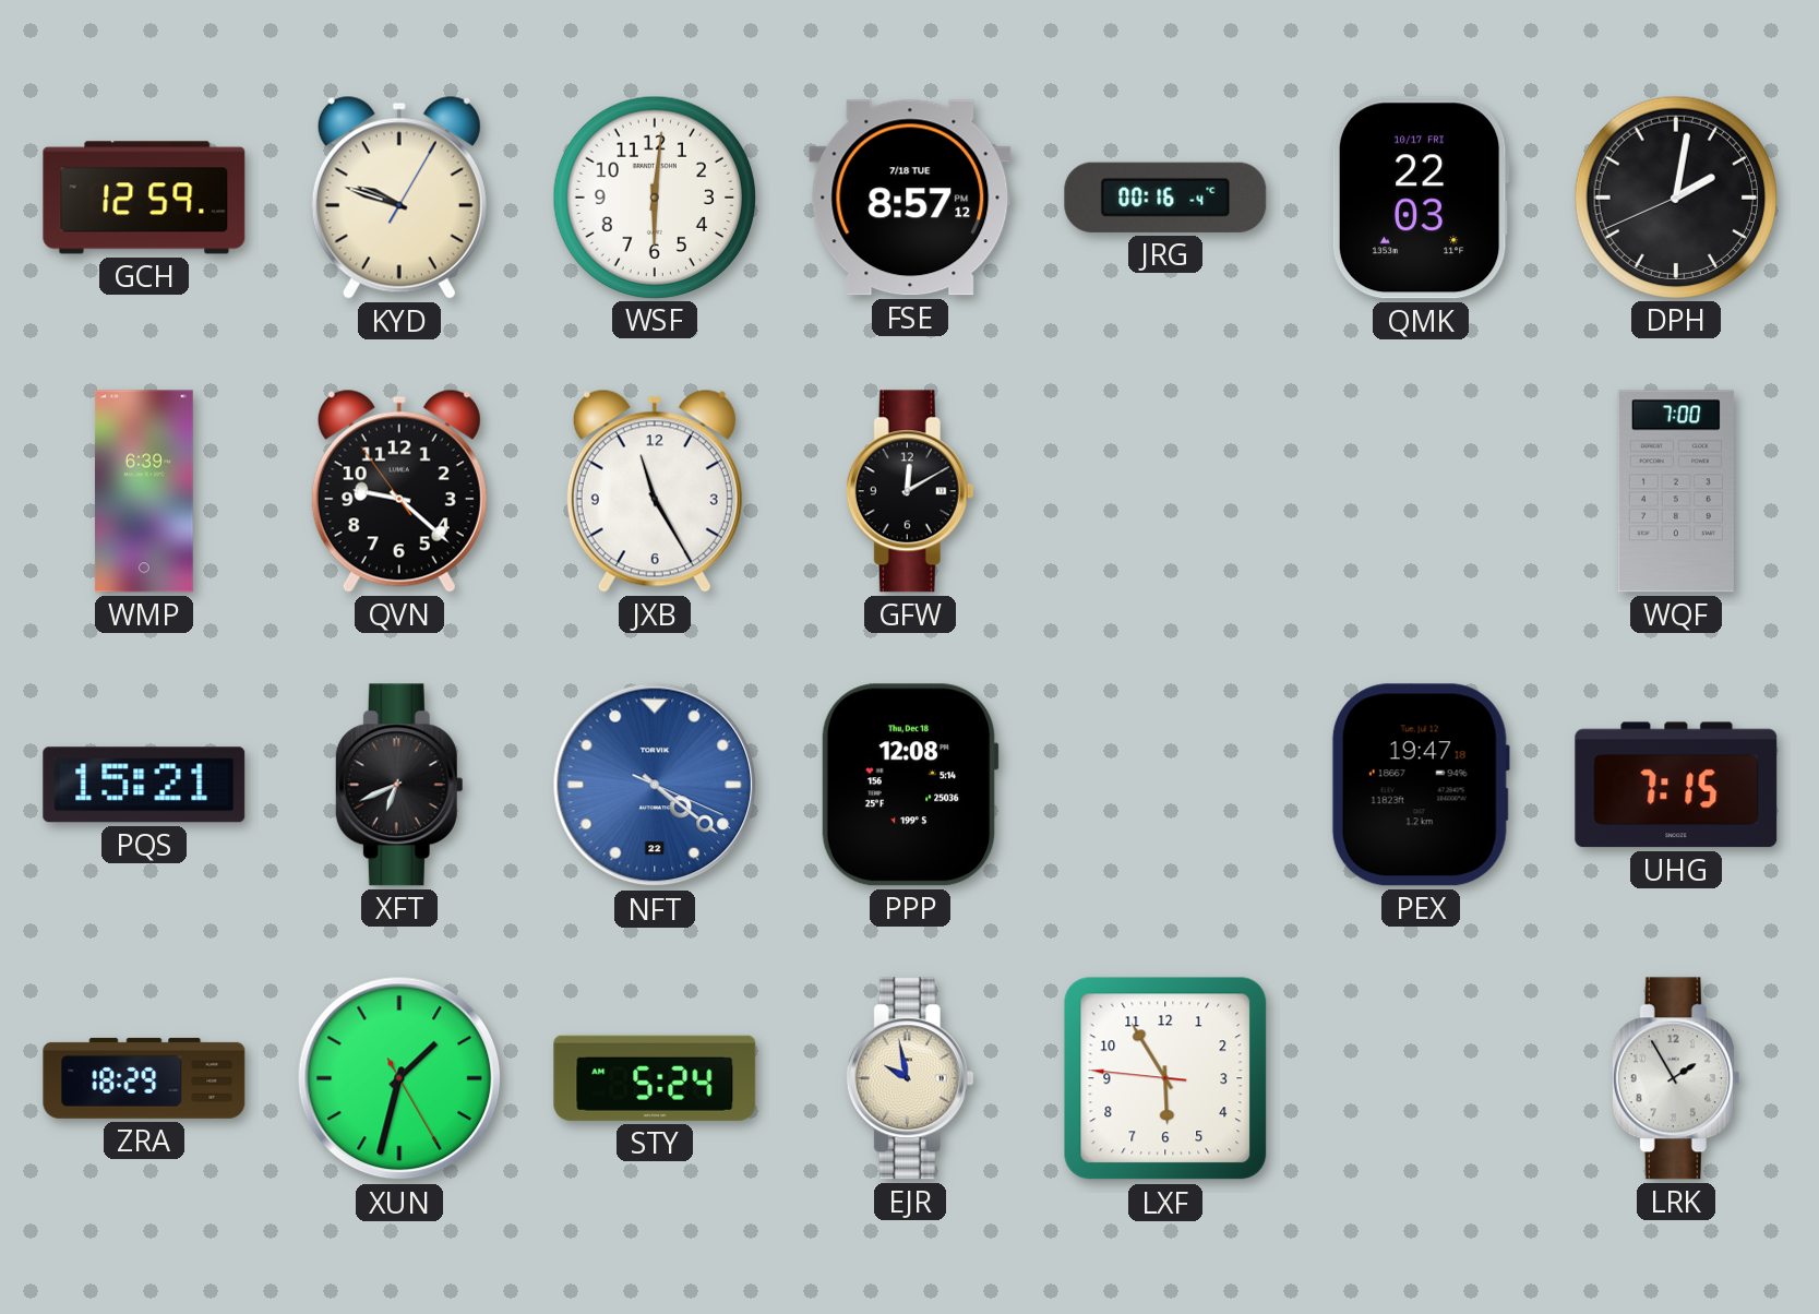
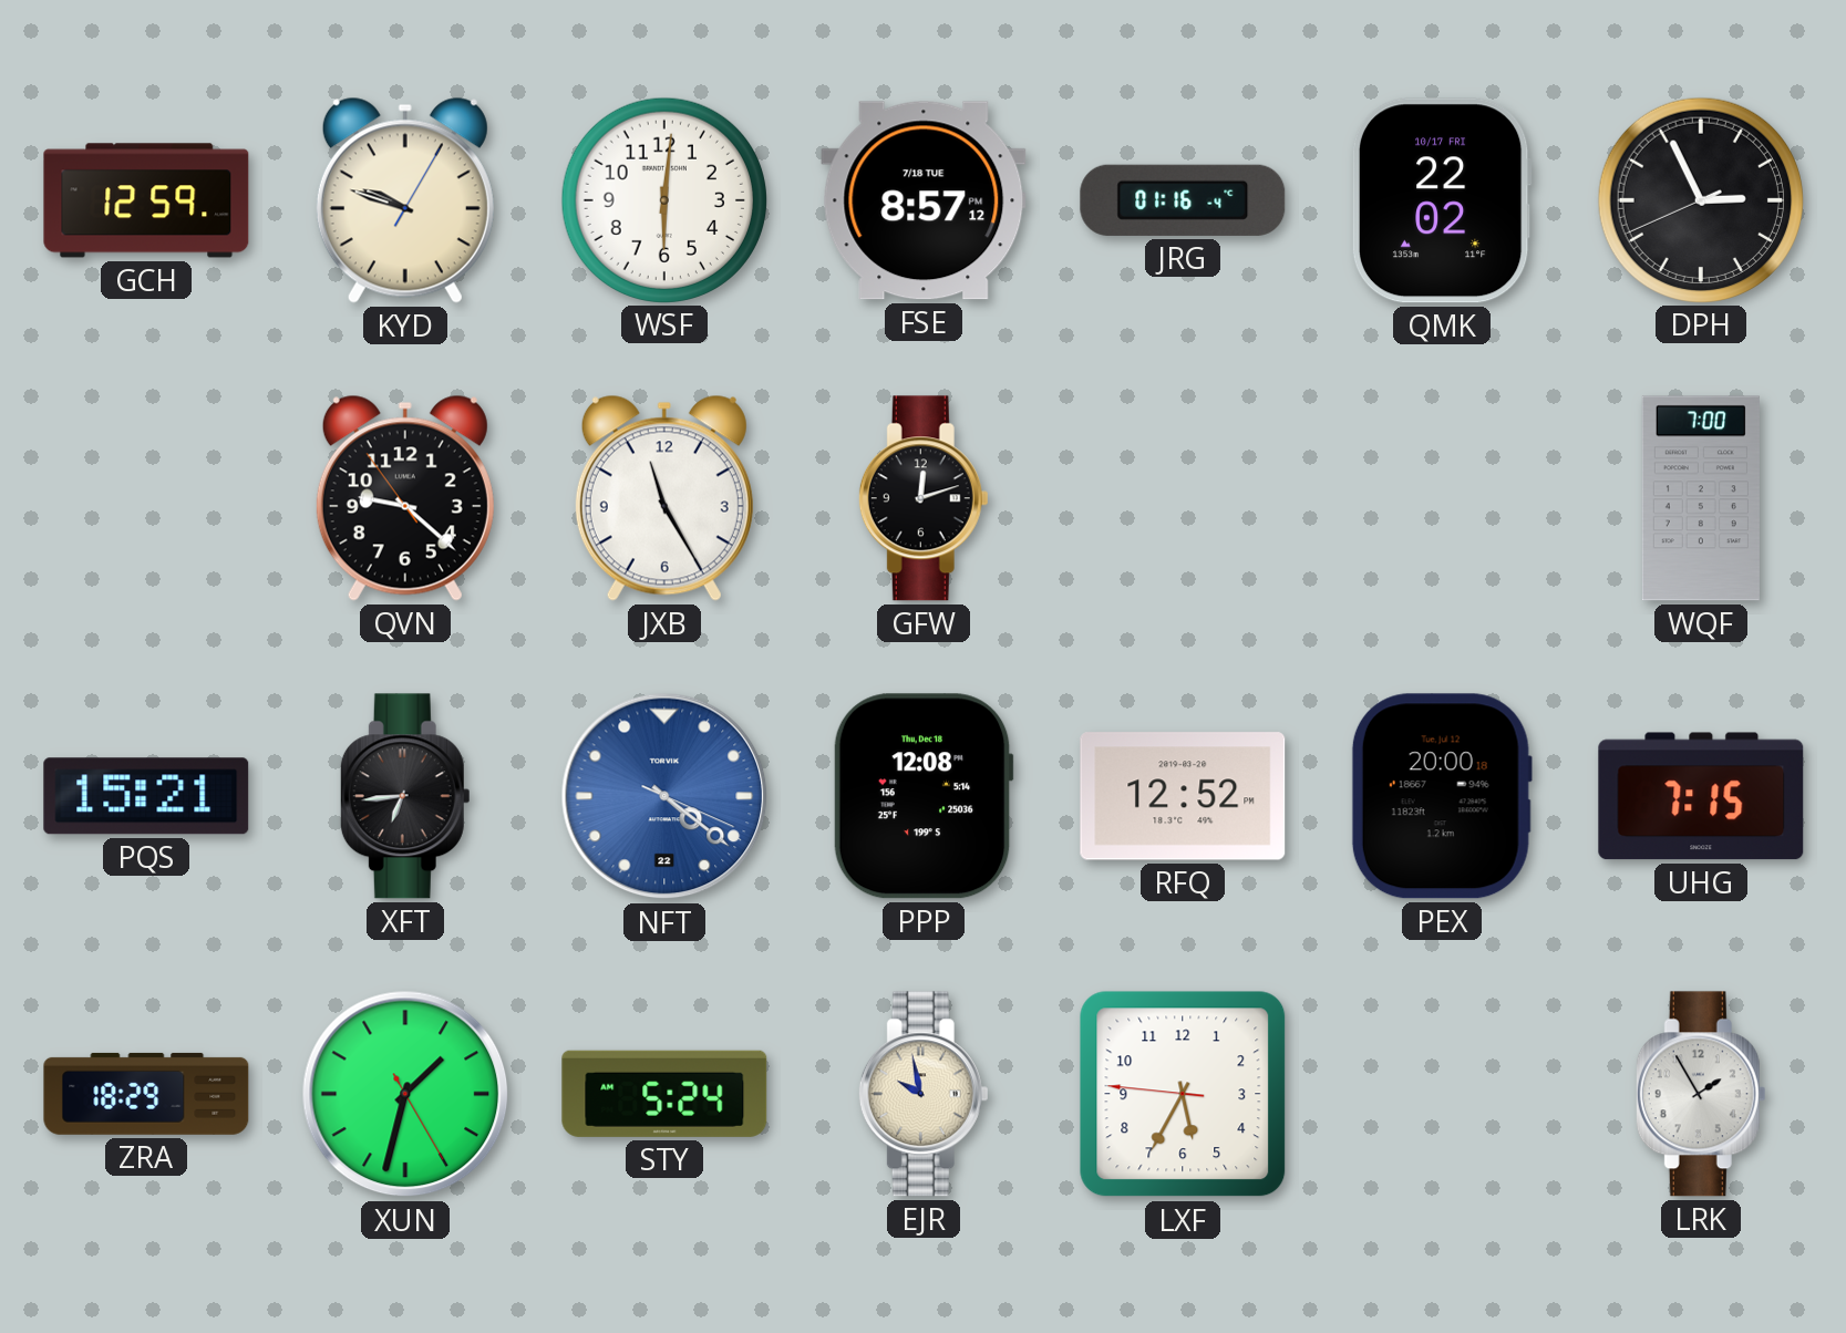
JRG: 00:16 -> 01:16 (1183, 200)
QMK: 22:03 -> 22:02 (1442, 200)
DPH: 2:01 -> 2:55 (1700, 199)
WMP: 6:39 -> none (144, 491)
GFW: 12:10 -> 12:12 (924, 498)
XFT: 6:41 -> 6:44 (405, 796)
RFQ: none -> 12:52 (1183, 796)
PEX: 19:47 -> 20:00 (1442, 796)
LXF: 5:54 -> 5:34 (1183, 1094)
